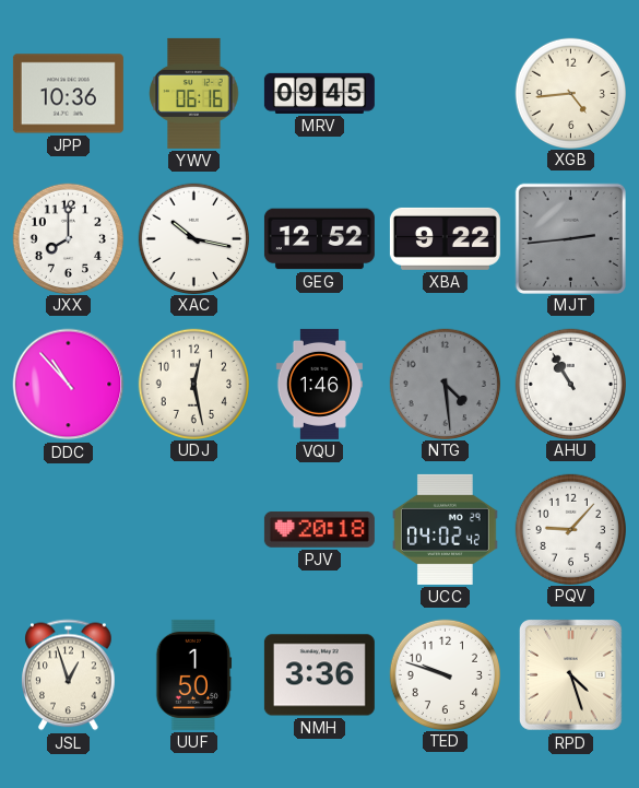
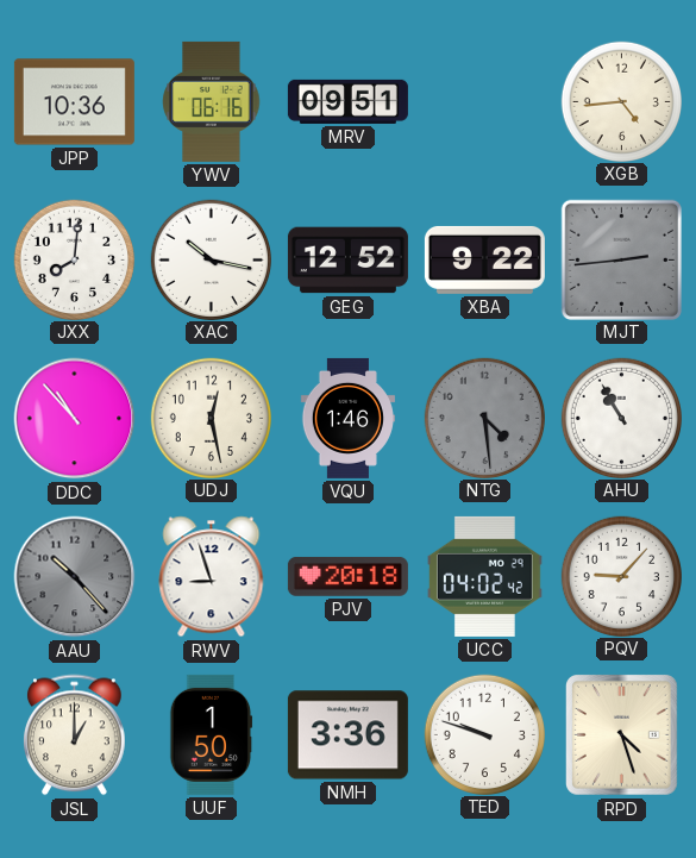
MRV: 09:45 -> 09:51 (347, 101)
JXX: 8:00 -> 8:01 (74, 259)
AAU: none -> 10:23 (75, 577)
RWV: none -> 8:57 (212, 577)
JSL: 12:57 -> 1:00 (75, 735)
